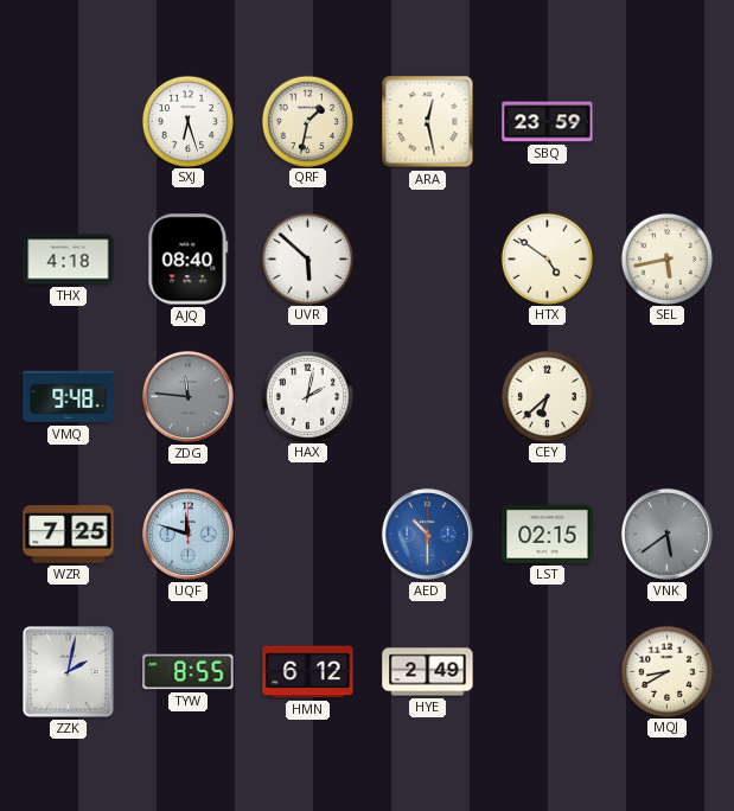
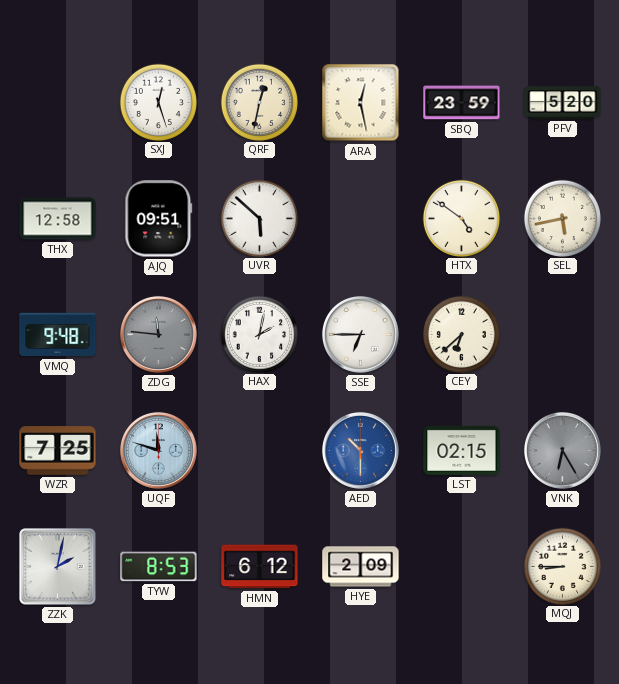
SXJ: 6:27 -> 12:27 (158, 102)
QRF: 1:32 -> 12:32 (259, 102)
PFV: none -> 5:20 (563, 103)
THX: 4:18 -> 12:58 (58, 219)
AJQ: 08:40 -> 09:51 (159, 219)
SSE: none -> 6:45 (361, 335)
VNK: 5:39 -> 6:25 (563, 451)
TYW: 8:55 -> 8:53 (159, 567)
HYE: 2:49 -> 2:09 (361, 567)
MQJ: 8:40 -> 8:45 (562, 566)
